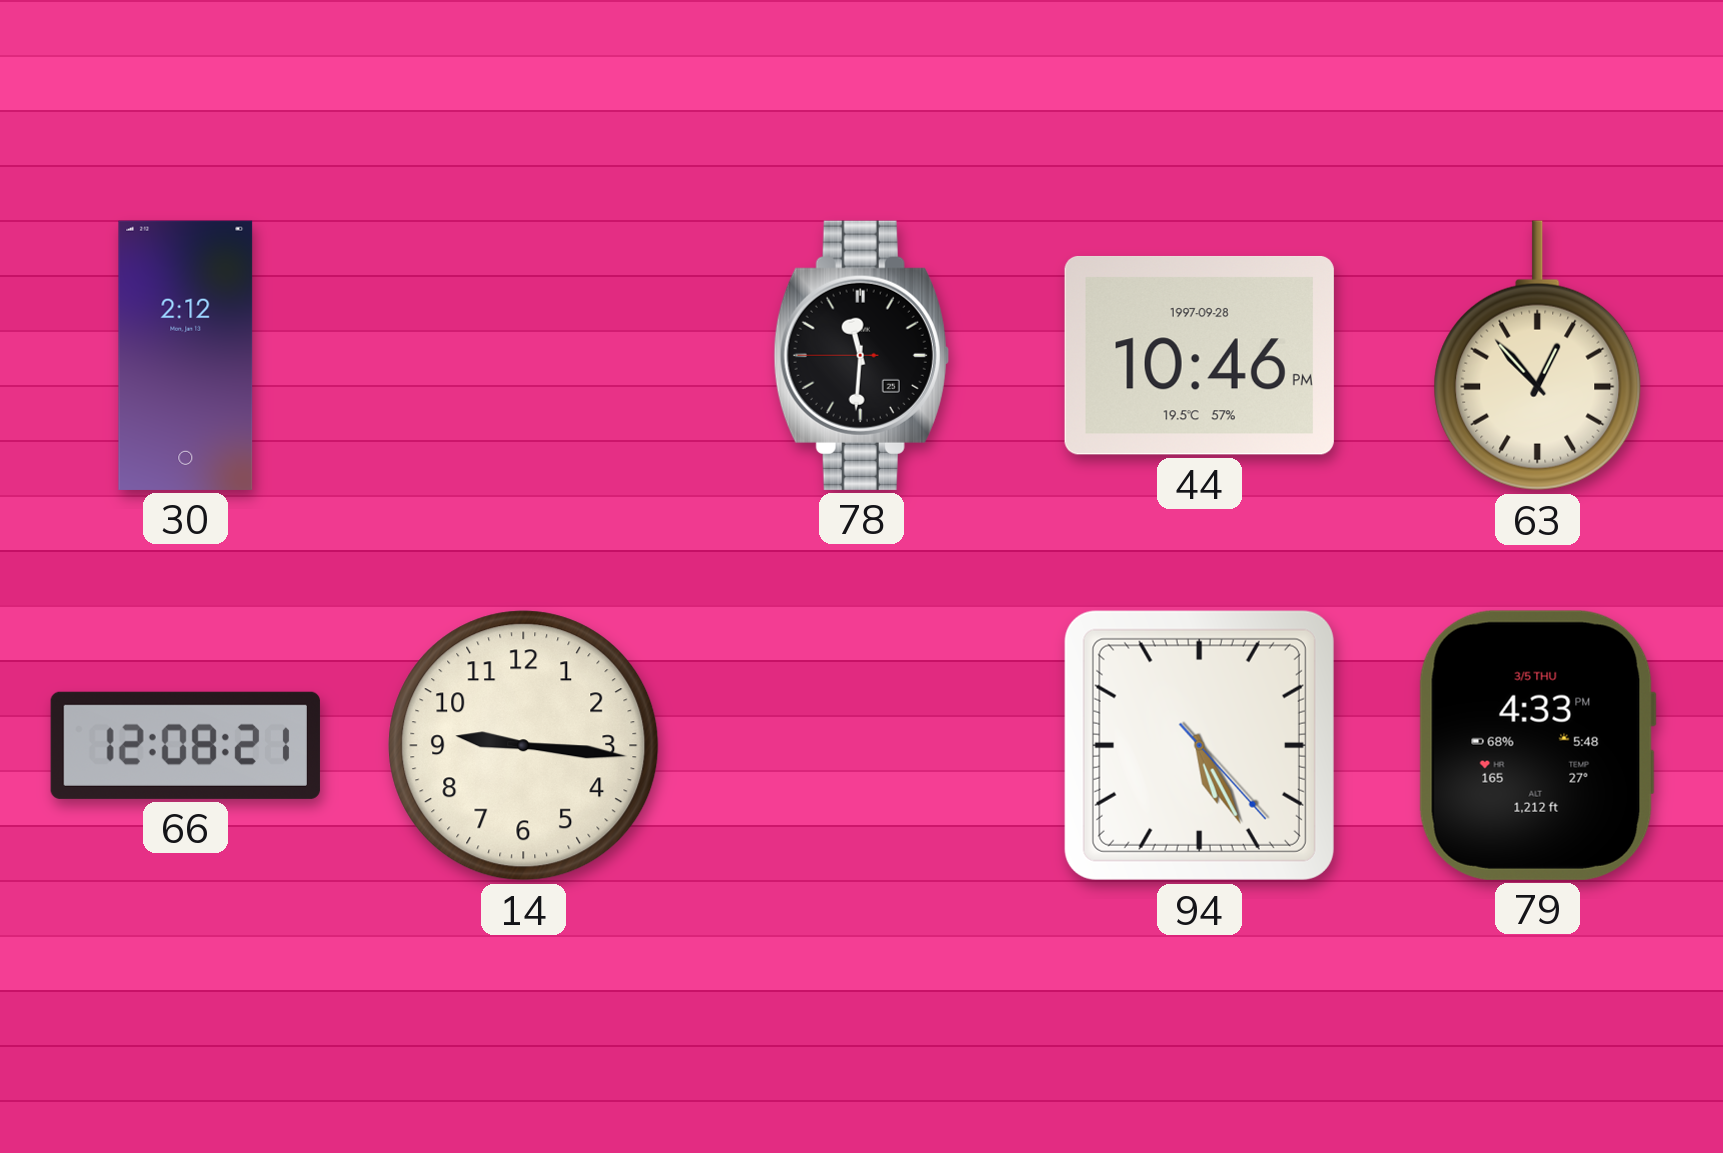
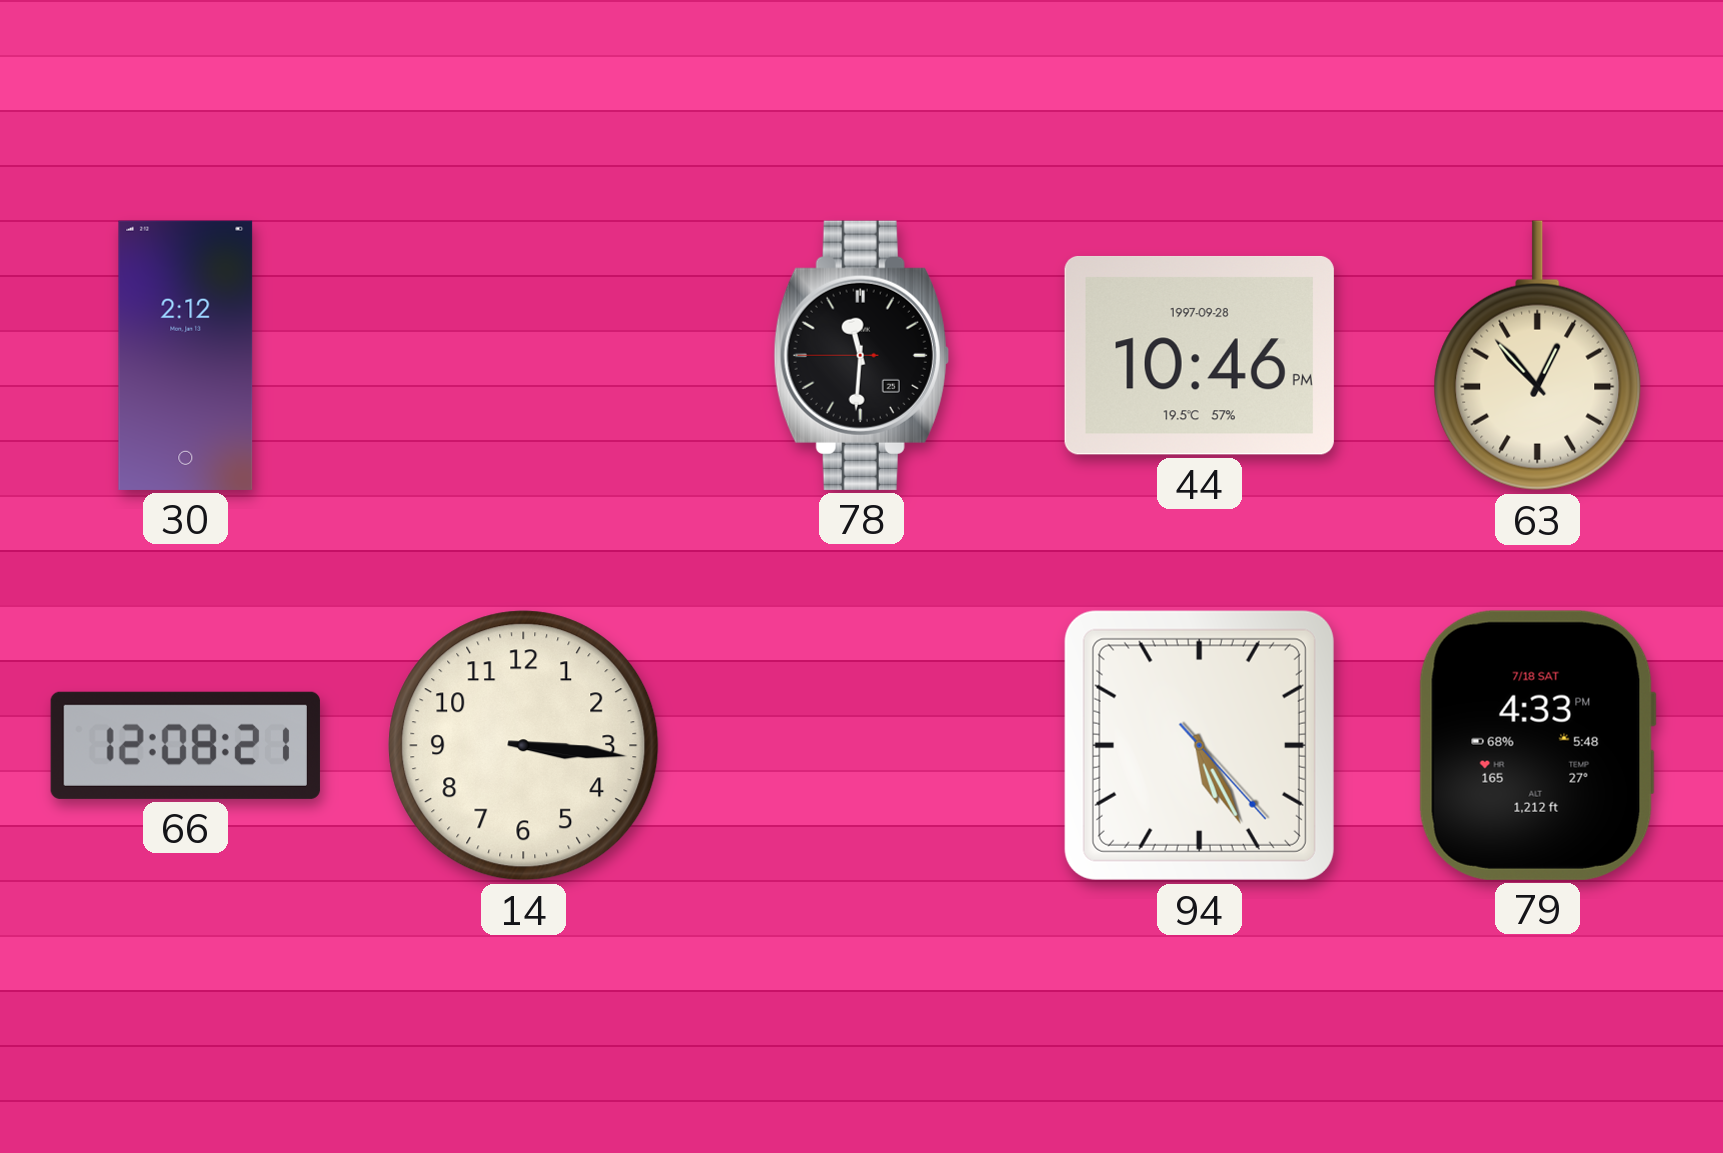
14: 9:16 -> 3:16 (524, 746)
79 date: 3/5 THU -> 7/18 SAT (1537, 745)
